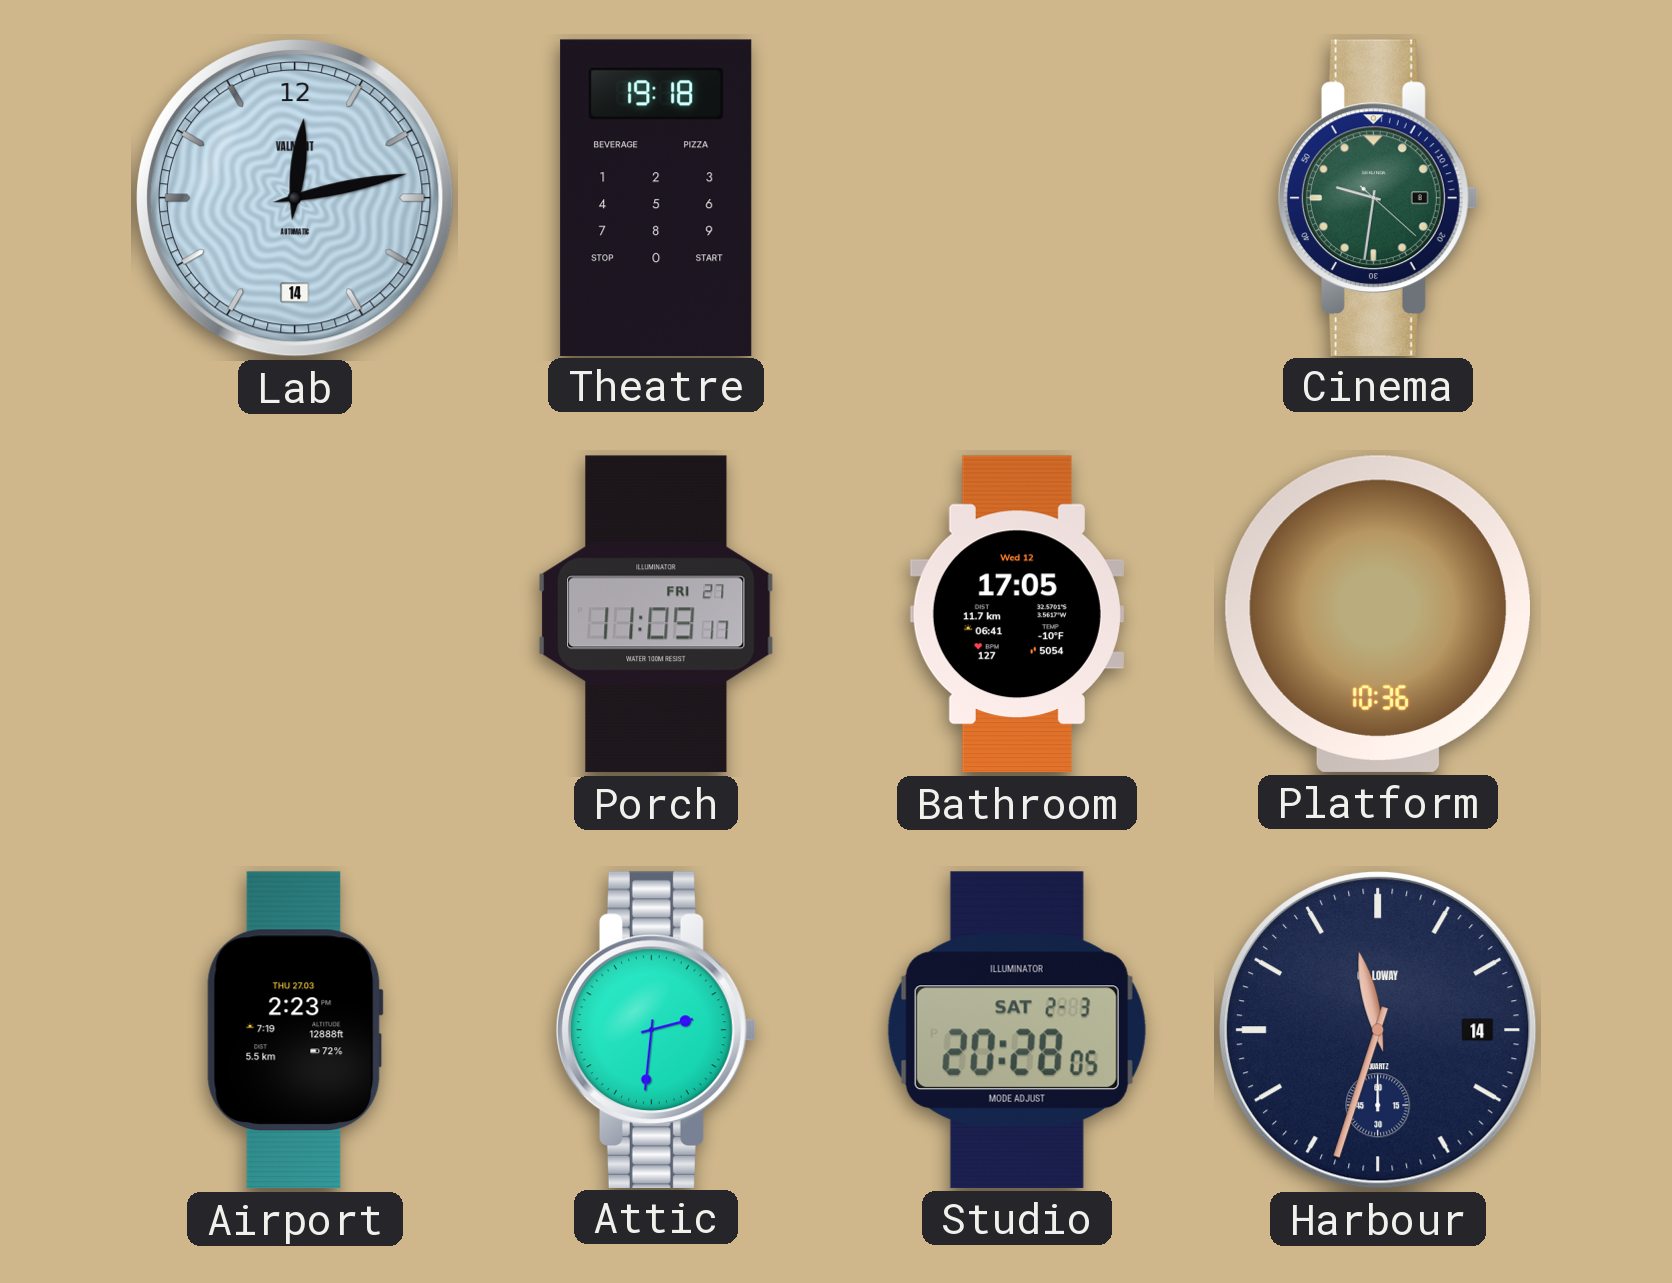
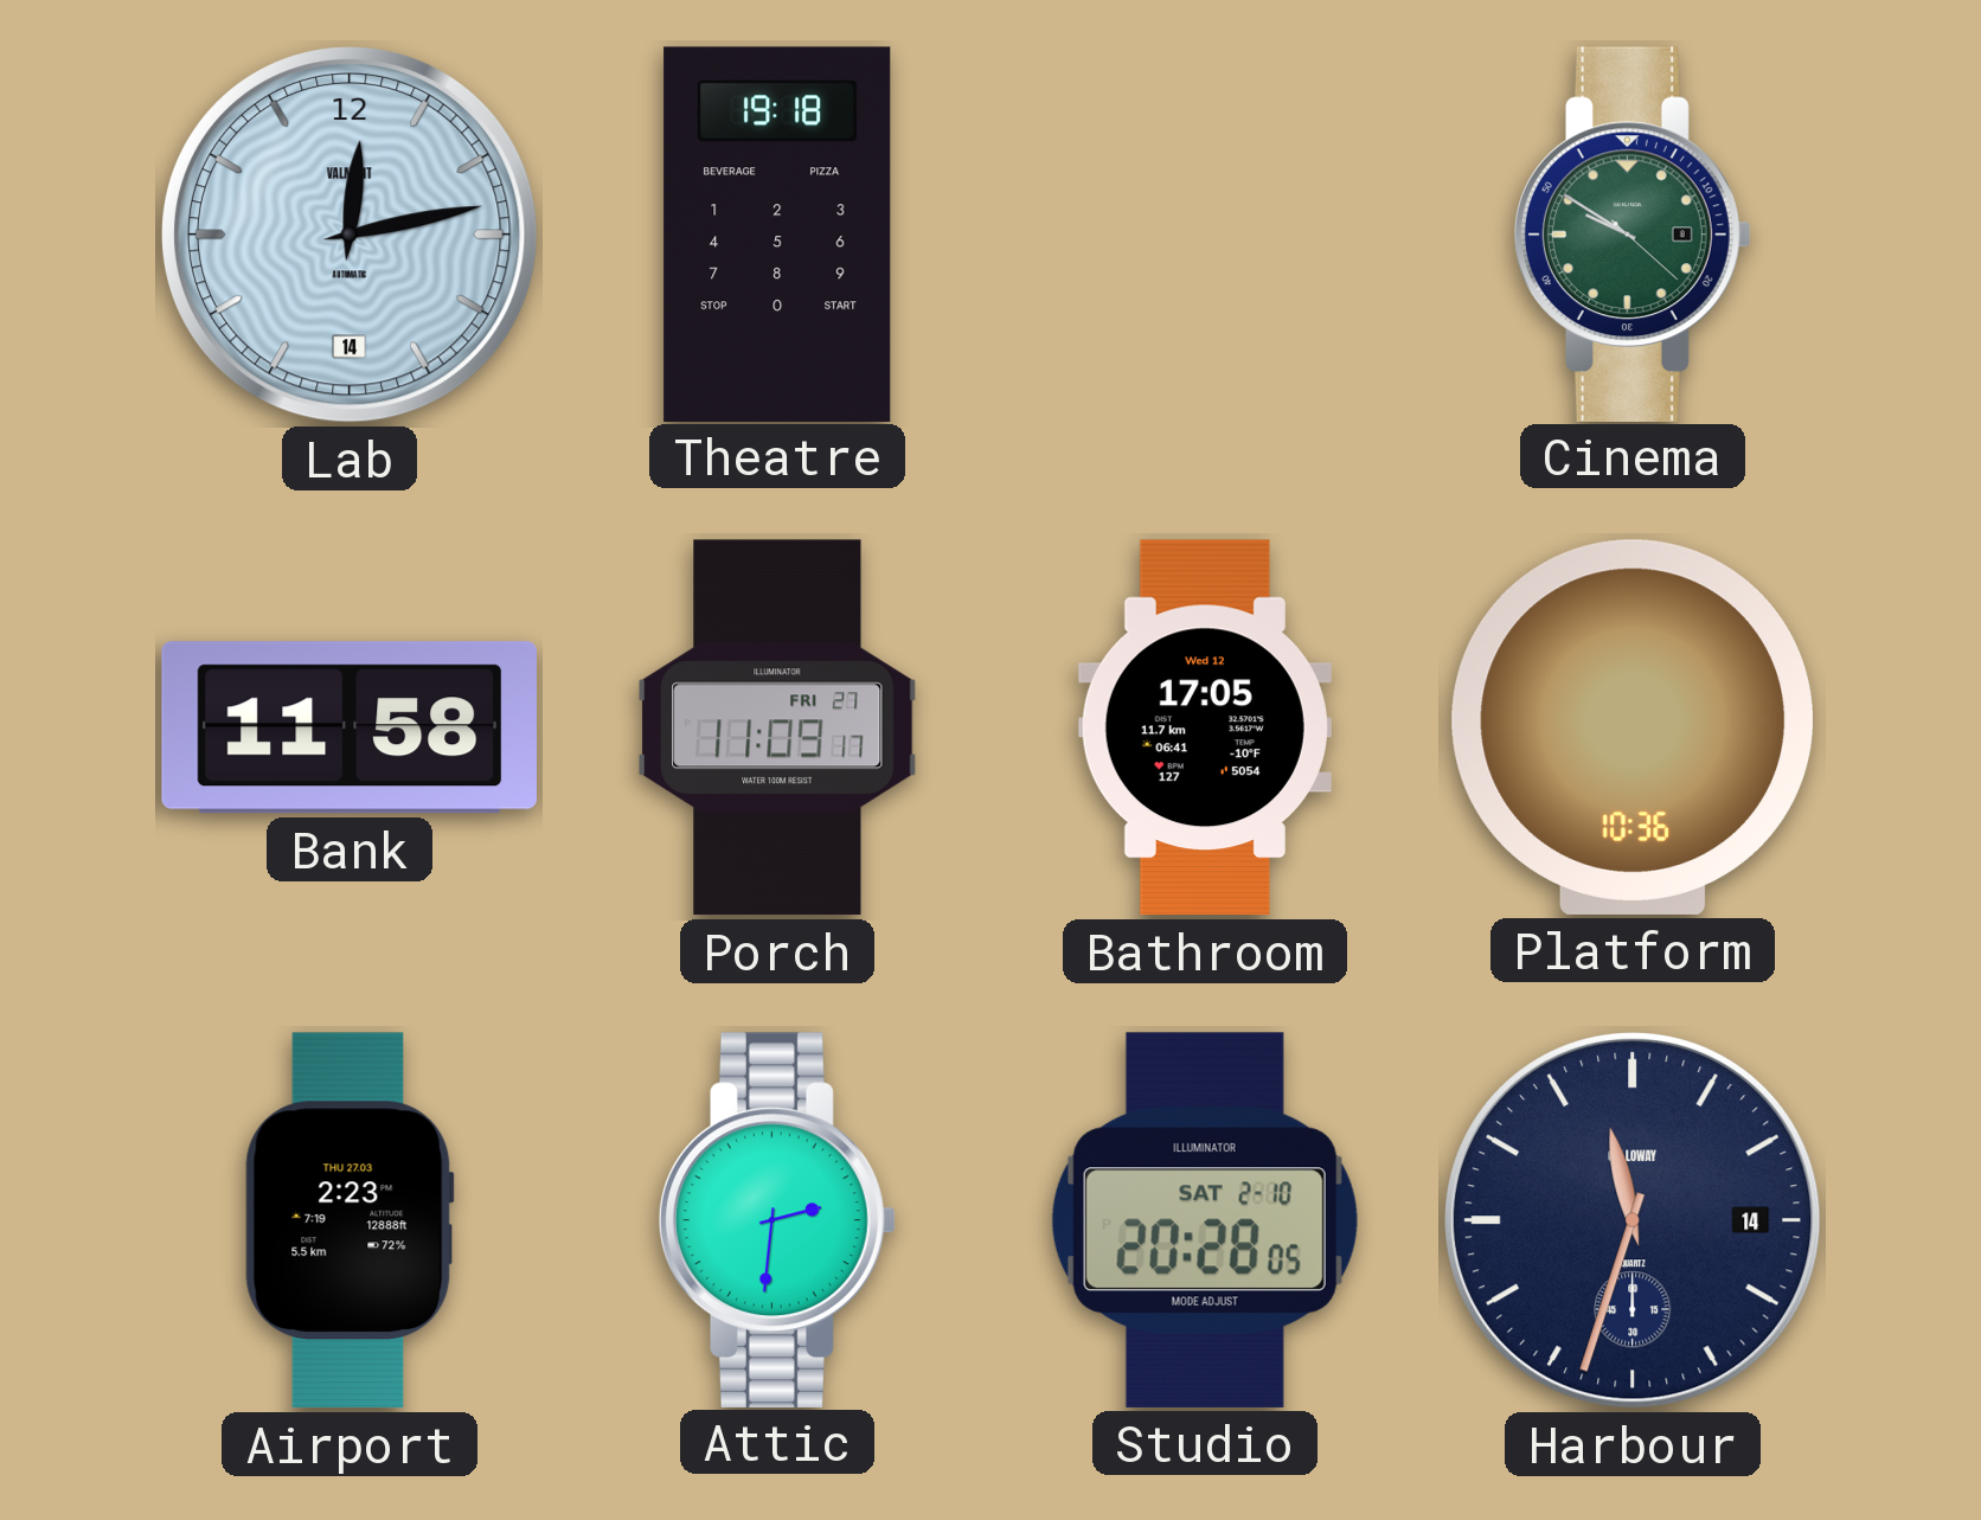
Cinema: 9:31 -> 9:50 (1633, 233)
Bank: none -> 11:58 (350, 727)
Studio date: SAT 2-3 -> SAT 2-10 (1205, 1220)
